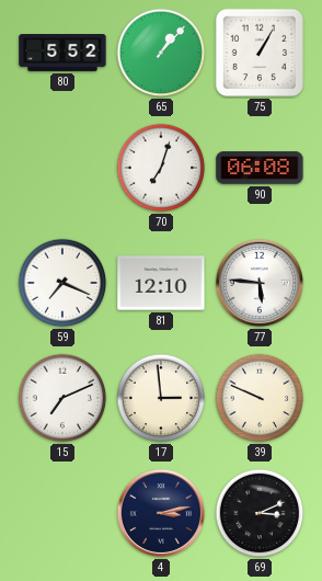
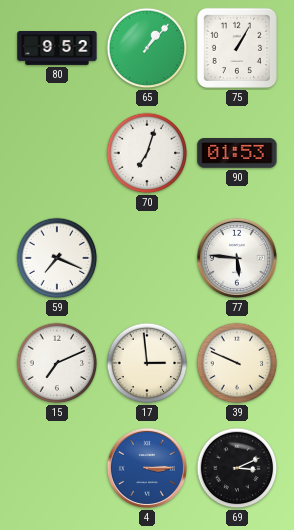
80: 5:52 -> 9:52 (57, 49)
90: 06:08 -> 01:53 (237, 153)
81: 12:10 -> none (161, 283)
4: 3:13 -> 3:15 (147, 468)
4 dial: navy -> blue (147, 468)
